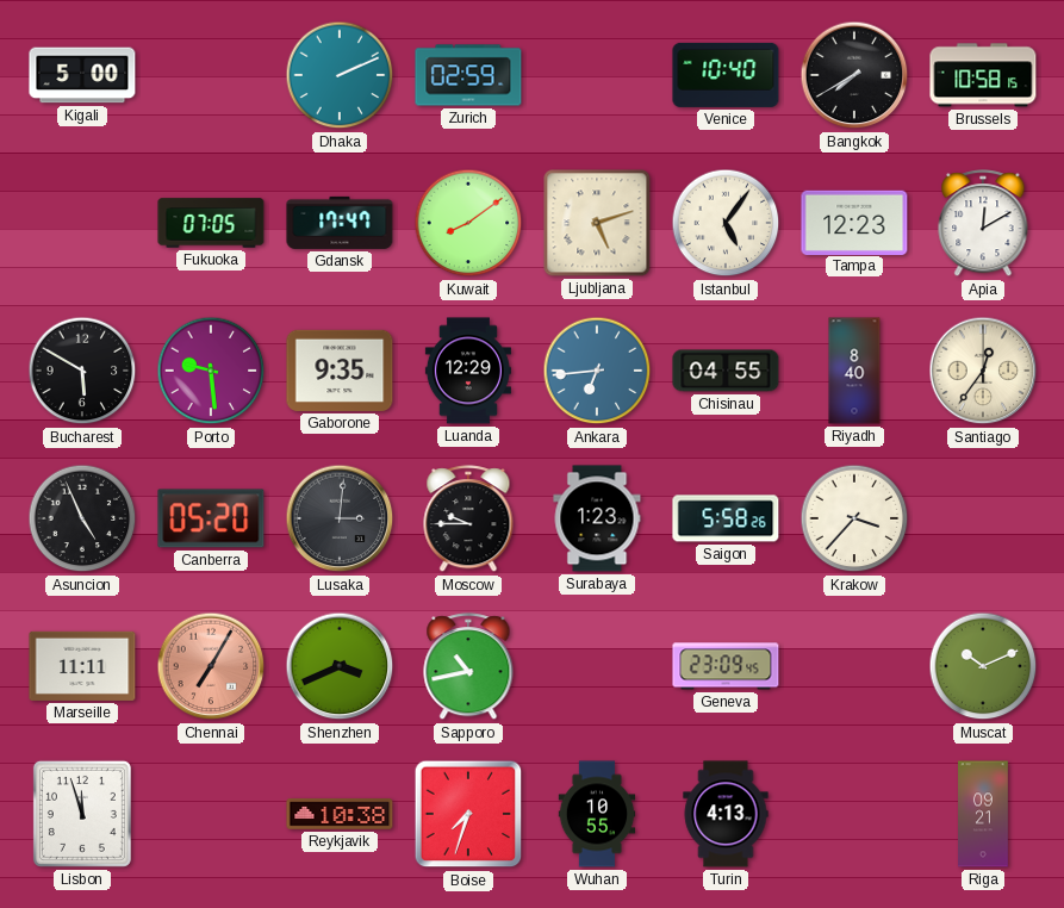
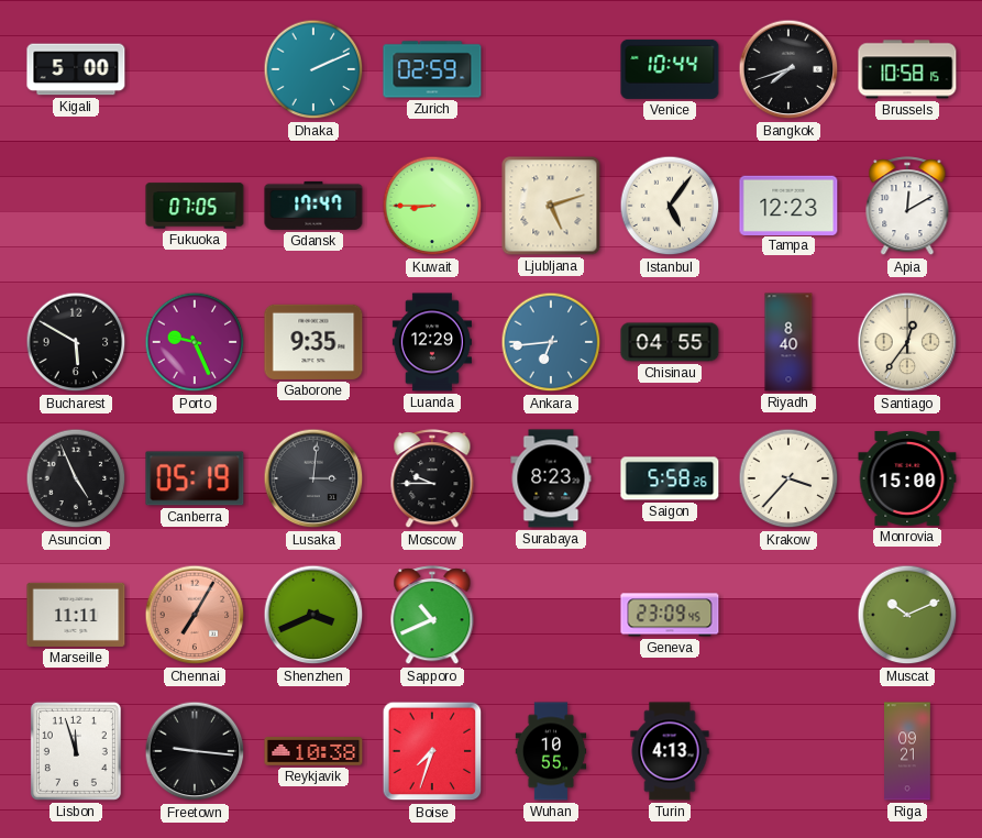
Venice: 10:40 -> 10:44 (670, 69)
Bangkok: 7:40 -> 7:42 (788, 69)
Kuwait: 8:09 -> 8:45 (432, 206)
Porto: 9:29 -> 9:26 (195, 342)
Canberra: 05:20 -> 05:19 (195, 478)
Surabaya: 1:23 -> 8:23 (551, 478)
Monrovia: none -> 15:00 (907, 478)
Sapporo: 10:43 -> 10:41 (432, 616)
Freetown: none -> 9:16 (195, 751)
